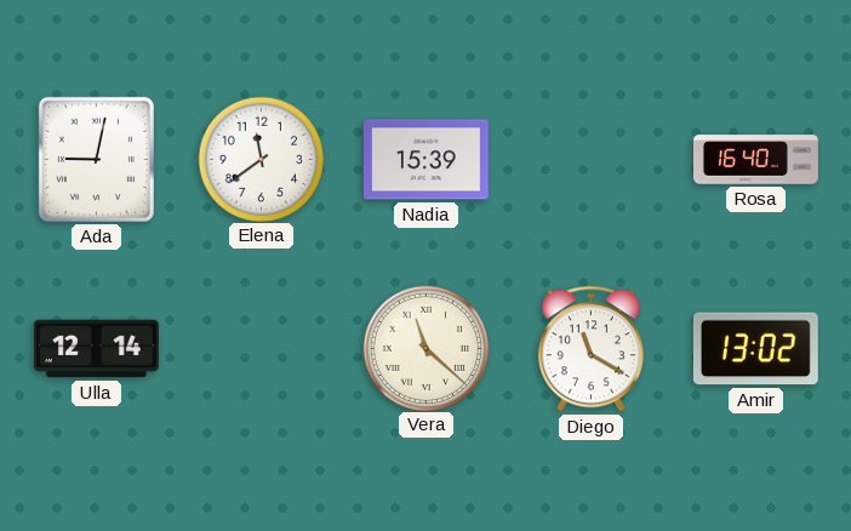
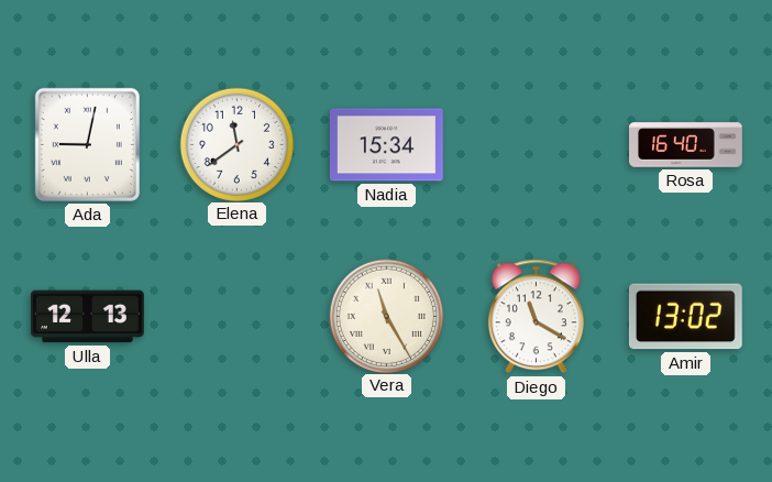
Nadia: 15:39 -> 15:34 (386, 145)
Ulla: 12:14 -> 12:13 (87, 317)
Vera: 11:22 -> 11:25 (386, 316)
